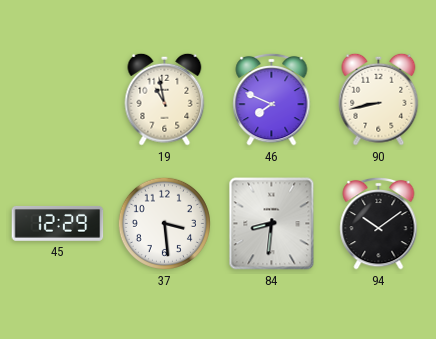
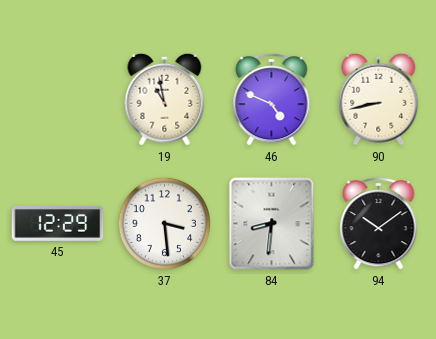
46: 7:49 -> 4:49 (272, 99)
